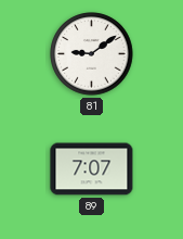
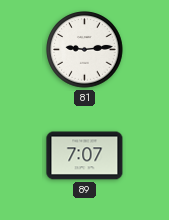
81: 9:09 -> 9:14 (85, 50)
